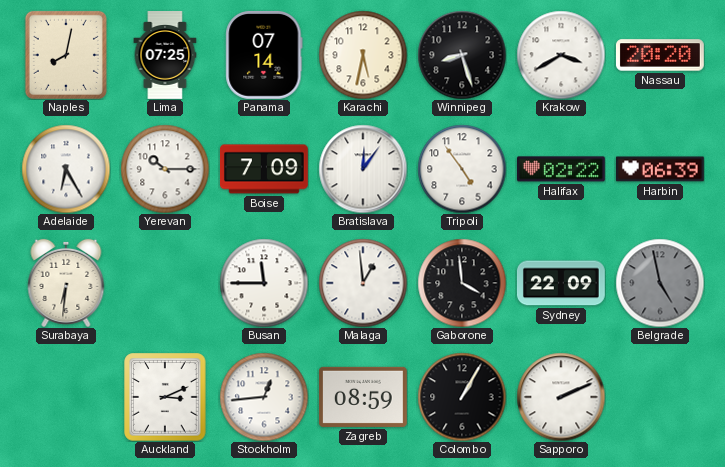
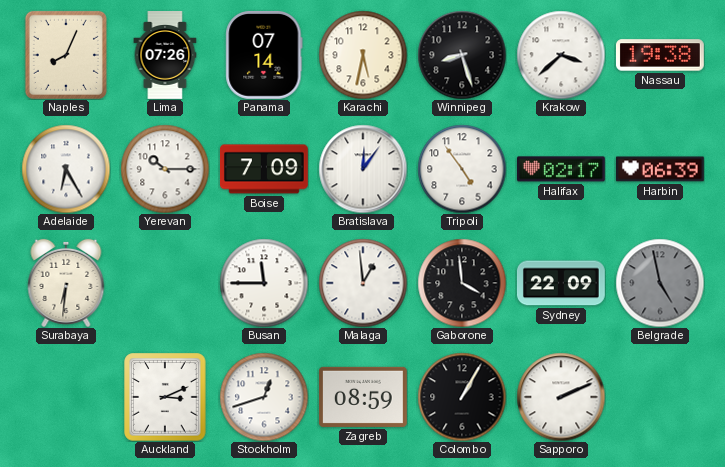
Naples: 8:02 -> 8:04 (66, 55)
Lima: 07:25 -> 07:26 (165, 56)
Krakow: 3:40 -> 3:38 (561, 55)
Nassau: 20:20 -> 19:38 (660, 55)
Halifax: 02:22 -> 02:17 (561, 169)
Stockholm: 12:44 -> 12:42 (264, 397)
